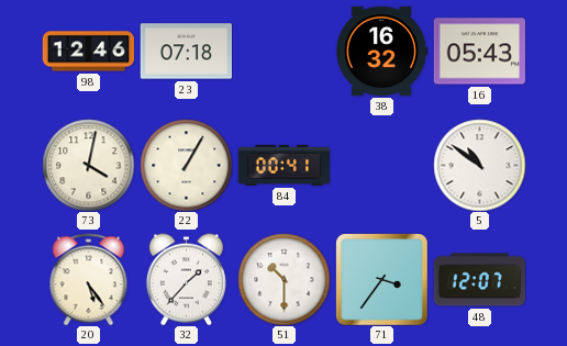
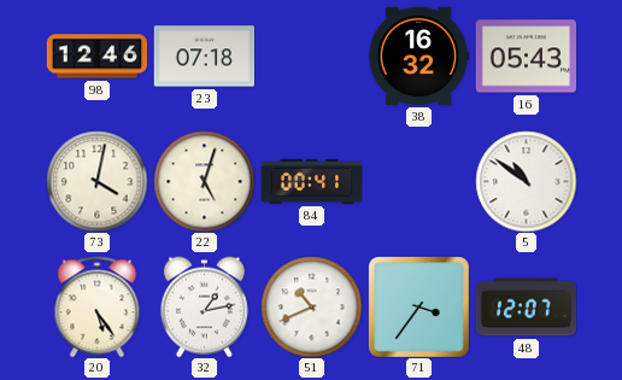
22: 1:05 -> 5:03 (204, 181)
32: 1:37 -> 1:13 (204, 306)
51: 10:30 -> 10:41 (311, 306)
